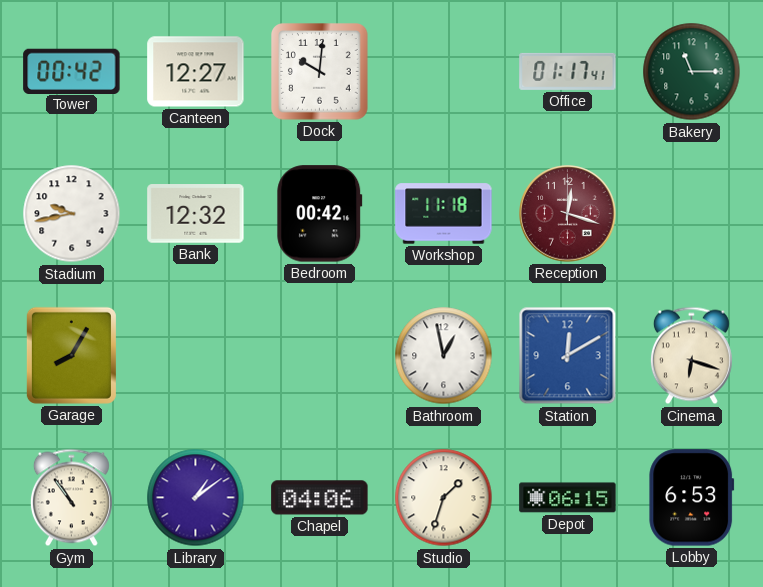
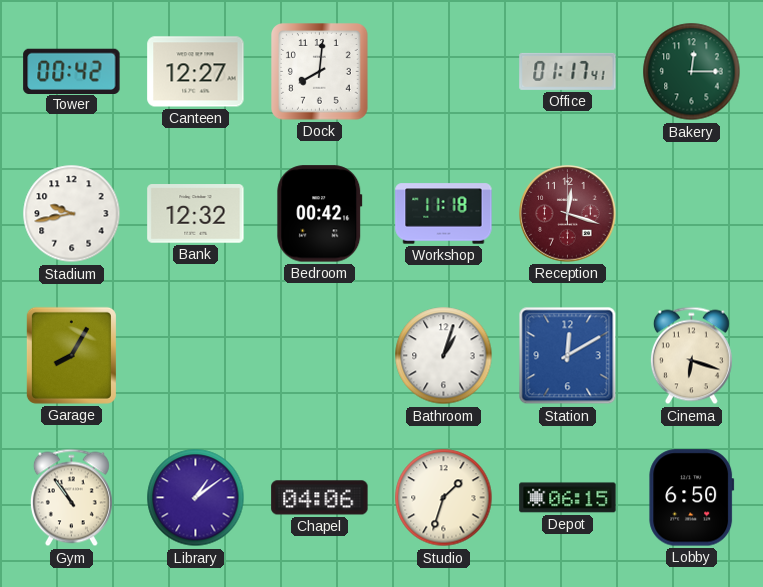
Dock: 10:01 -> 8:01 (320, 72)
Bakery: 11:15 -> 12:15 (692, 72)
Bathroom: 12:58 -> 1:03 (444, 356)
Lobby: 6:53 -> 6:50 (692, 498)
